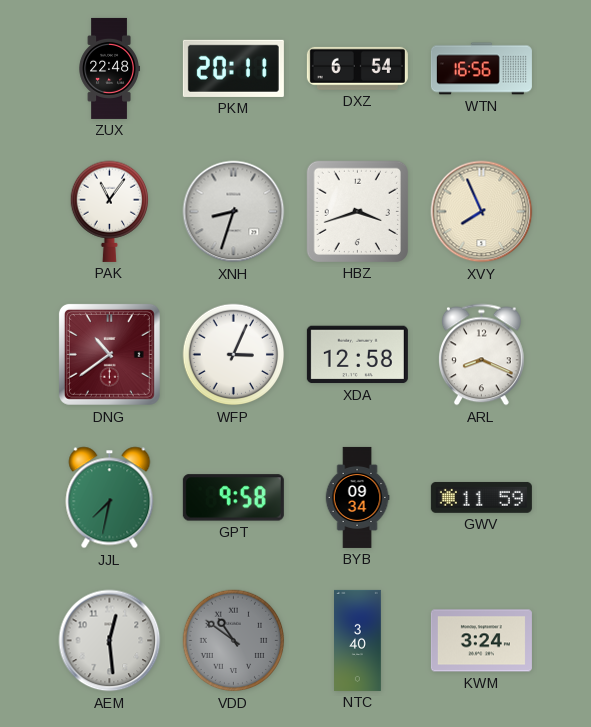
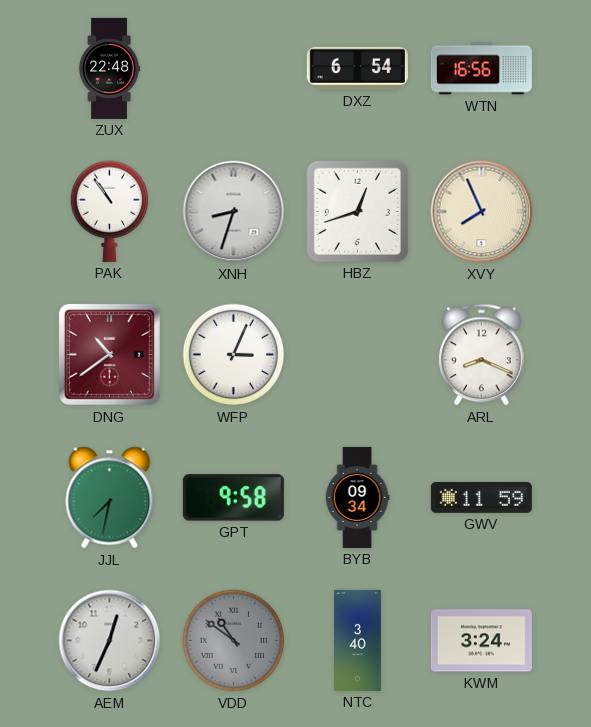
PKM: 20:11 -> none (233, 68)
PAK: 11:06 -> 10:54 (109, 211)
HBZ: 3:42 -> 12:42 (357, 211)
XDA: 12:58 -> none (357, 355)
AEM: 12:29 -> 12:34 (110, 641)
